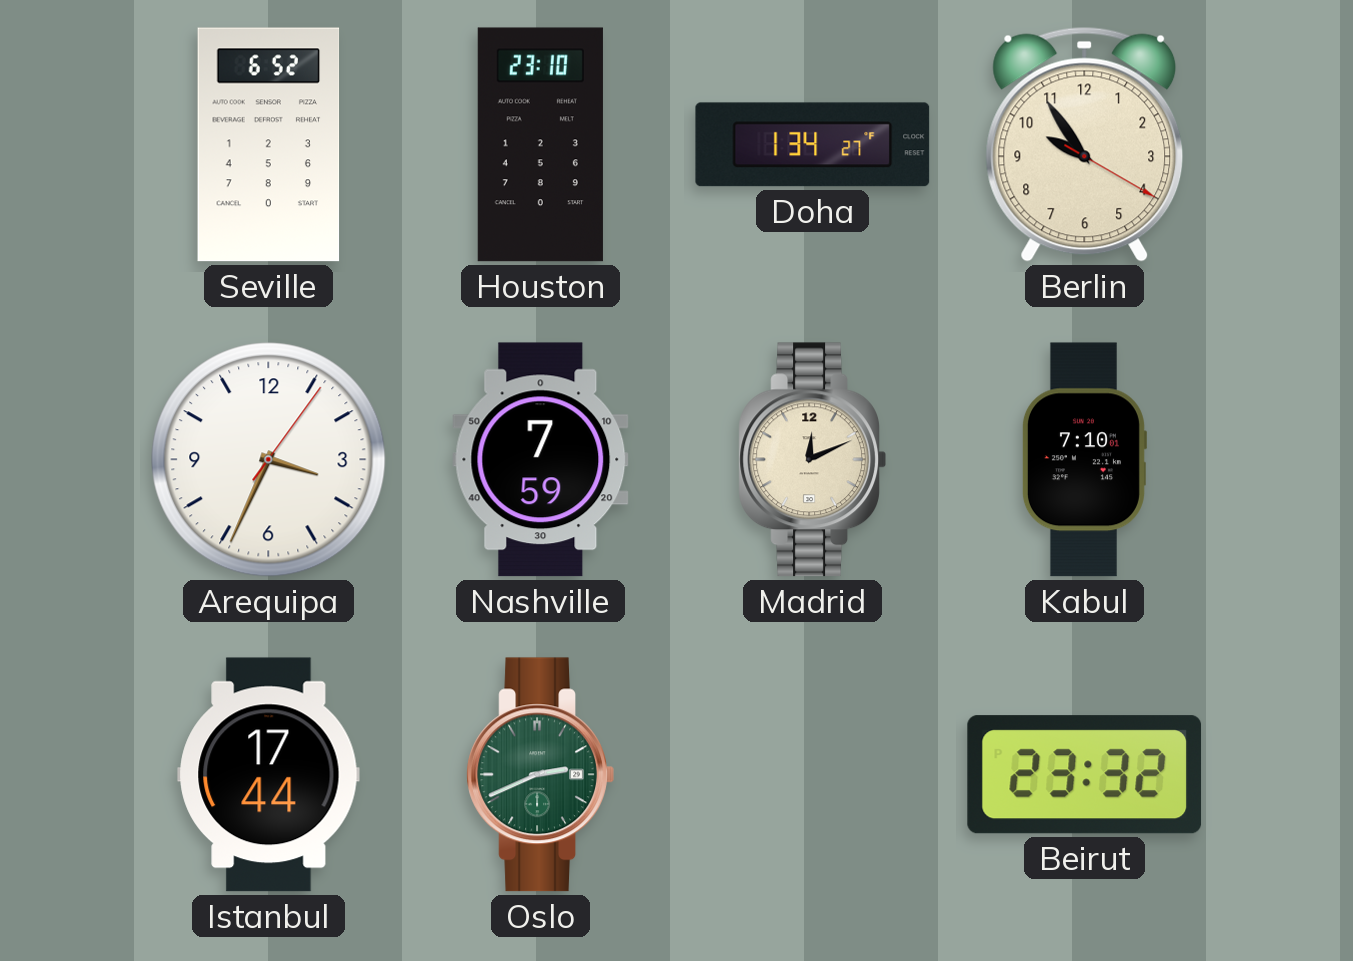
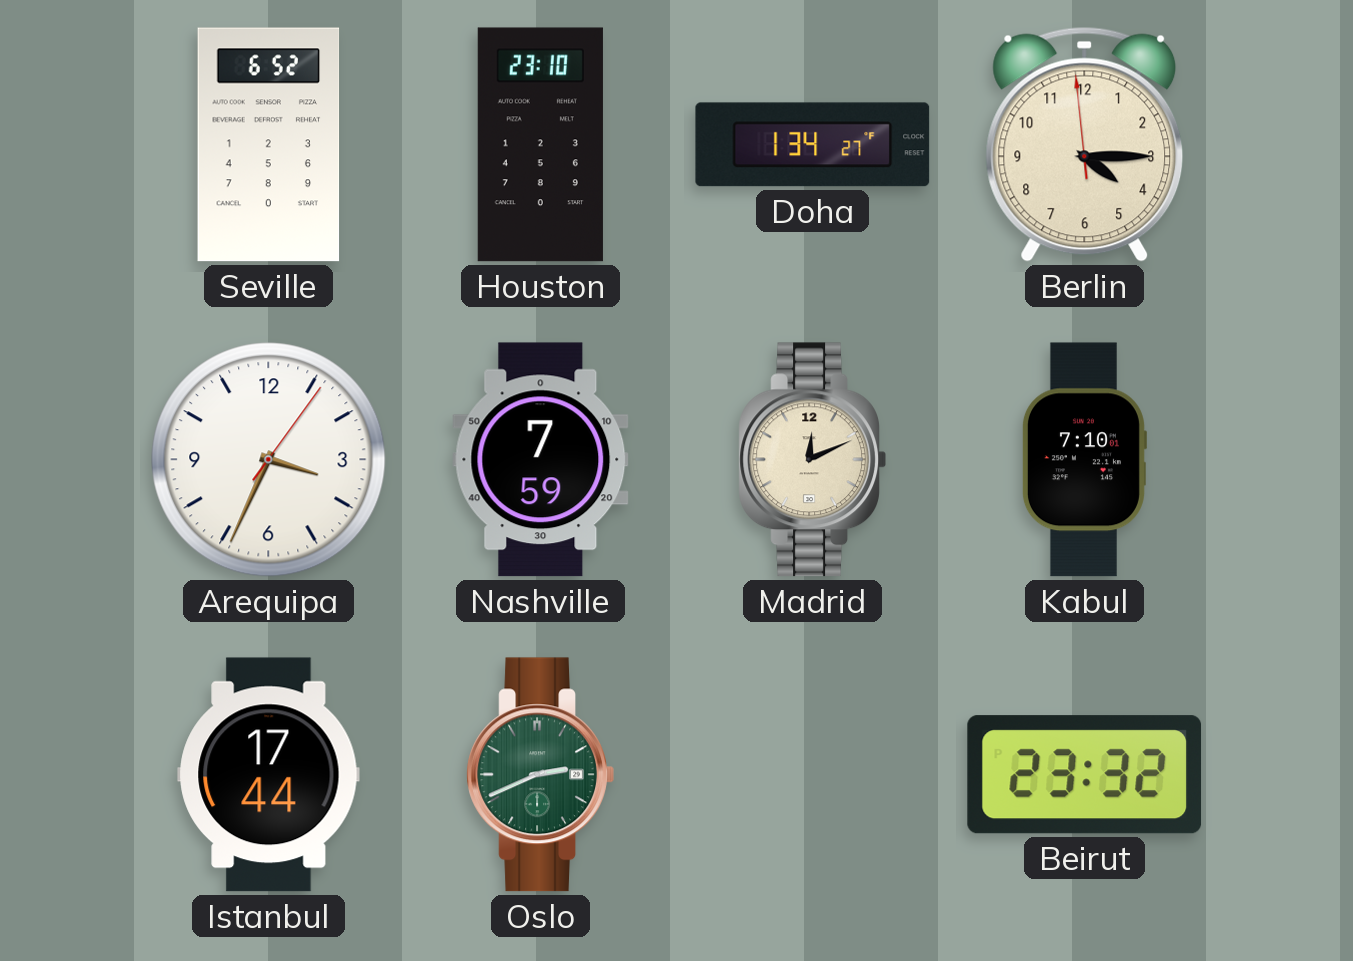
Berlin: 9:54 -> 4:14 (1085, 144)
